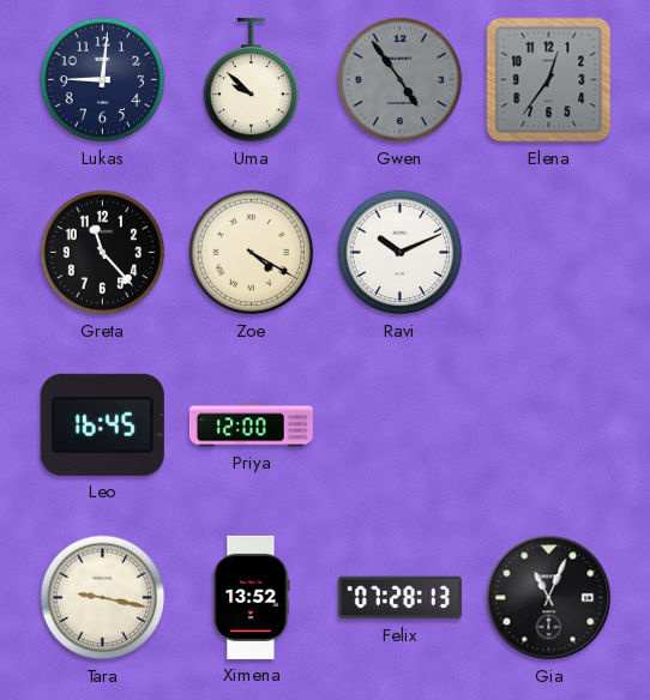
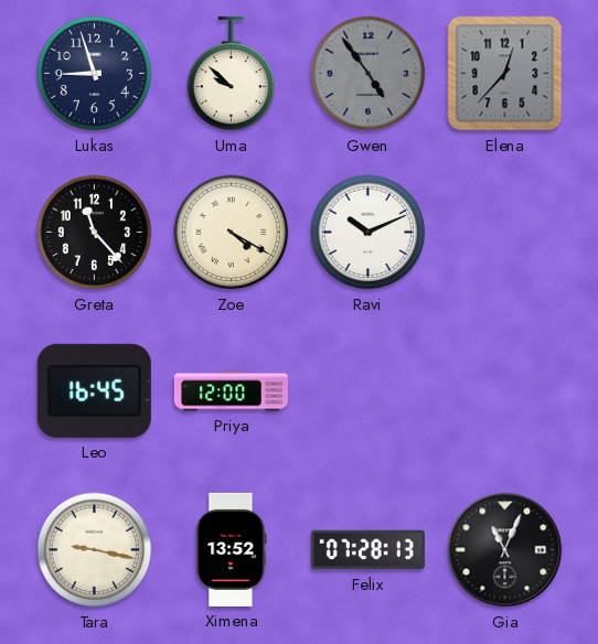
Lukas: 9:01 -> 8:57 (95, 74)
Elena: 12:36 -> 12:37 (505, 74)
